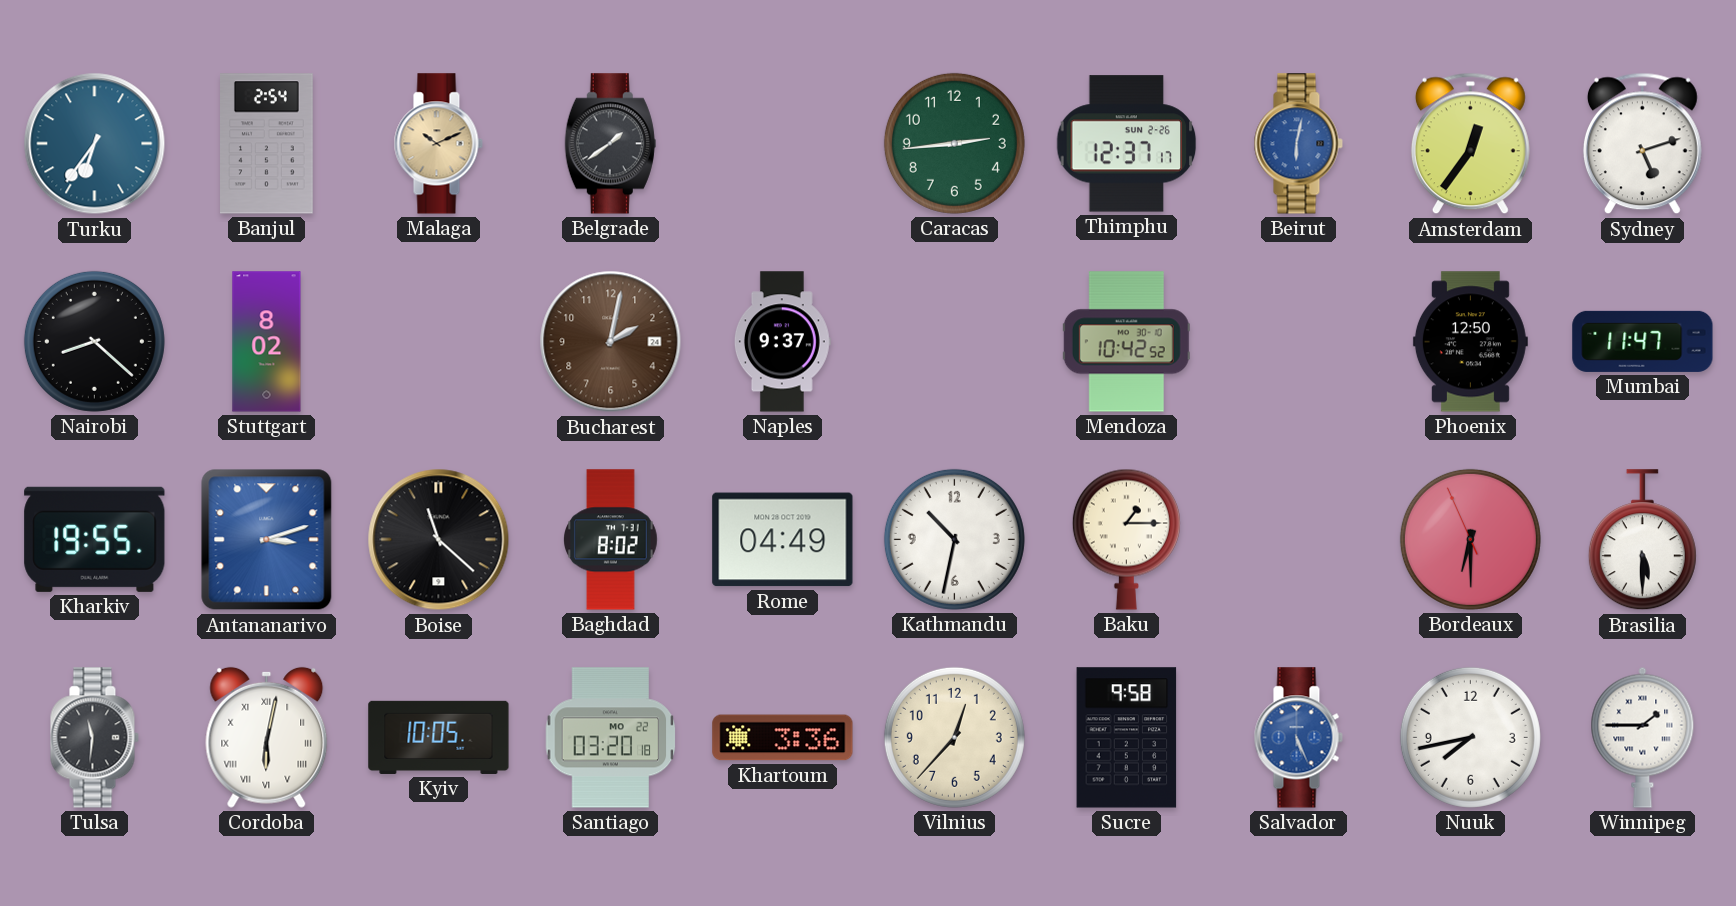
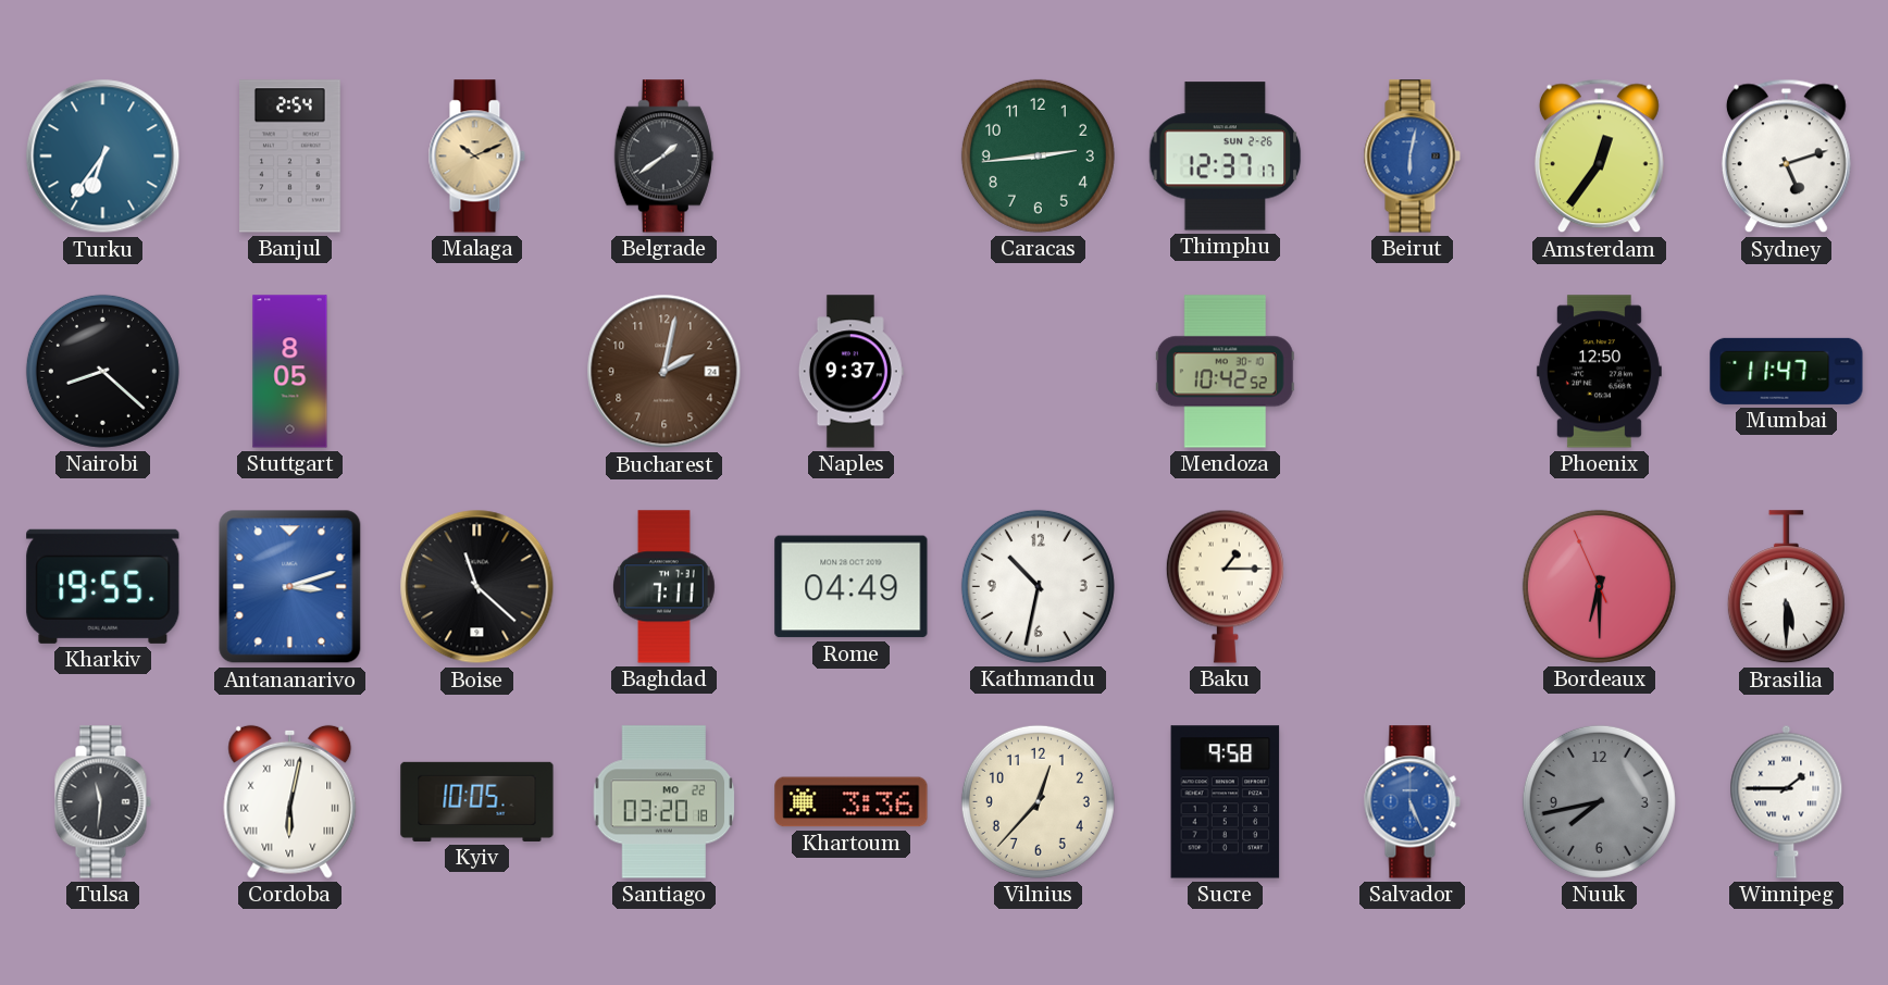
Stuttgart: 8:02 -> 8:05 (290, 372)
Baghdad: 8:02 -> 7:11 (664, 587)
Nuuk dial: white -> grey (1599, 801)
